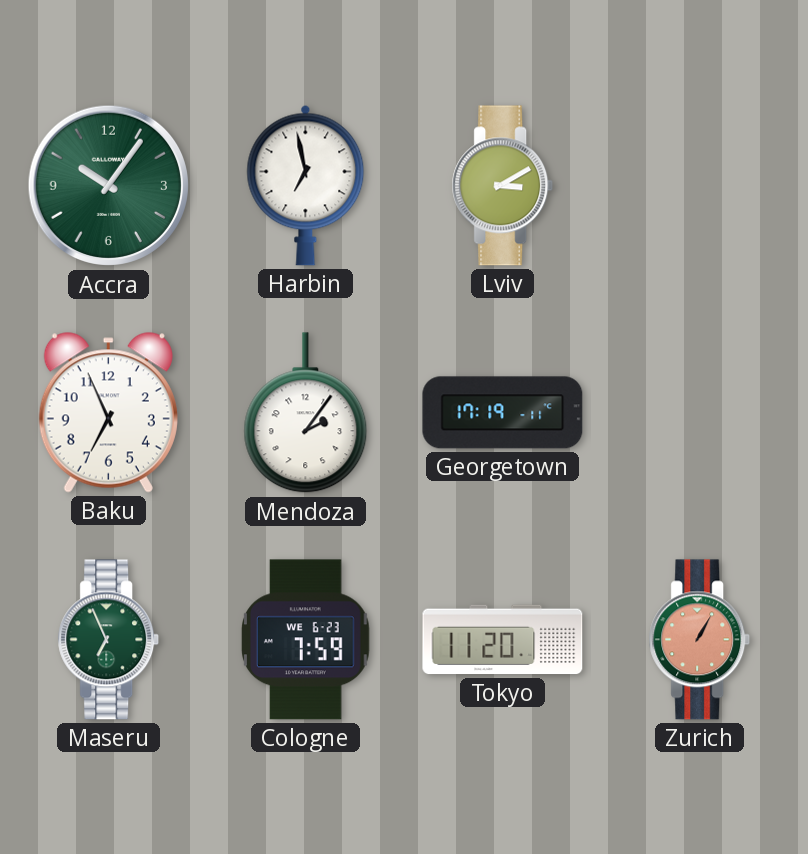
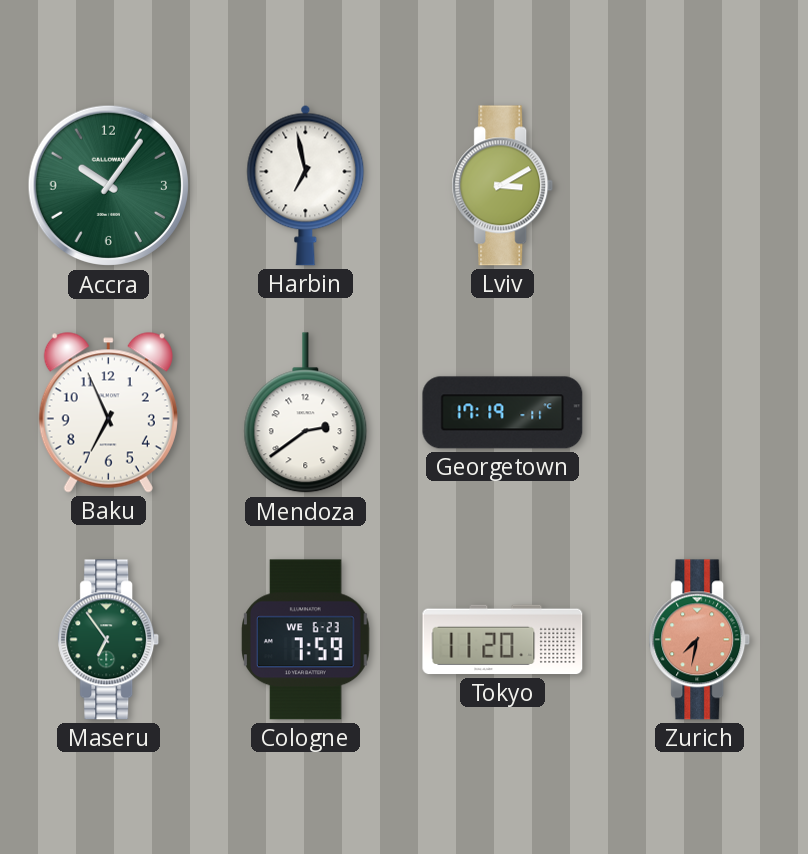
Mendoza: 2:06 -> 2:39 (306, 413)
Maseru: 6:56 -> 6:54 (109, 640)
Zurich: 1:05 -> 7:32 (700, 640)
